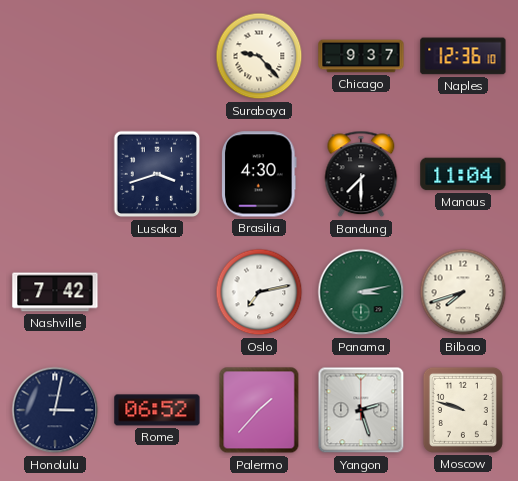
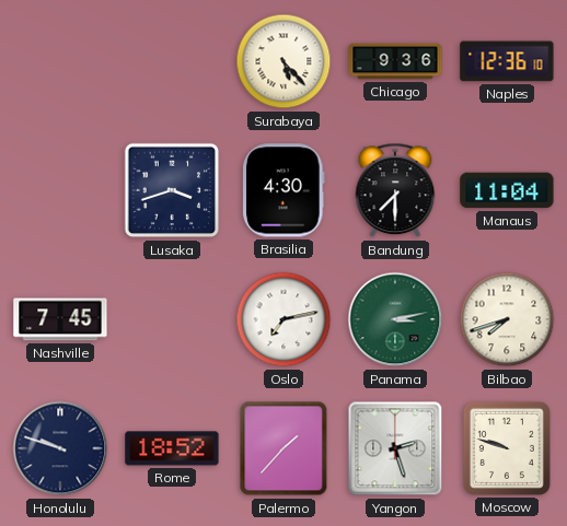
Surabaya: 9:23 -> 5:23 (283, 61)
Chicago: 9:37 -> 9:36 (395, 61)
Nashville: 7:42 -> 7:45 (60, 319)
Honolulu: 3:02 -> 9:48 (60, 448)
Rome: 06:52 -> 18:52 (172, 448)
